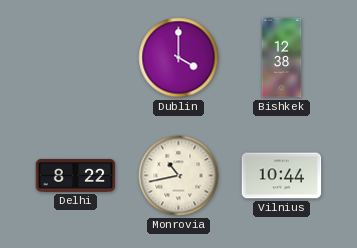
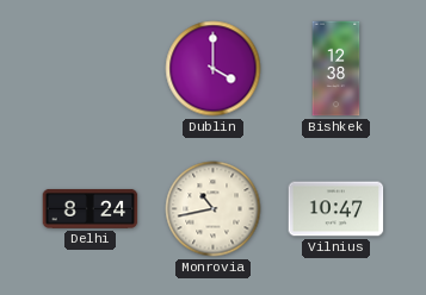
Delhi: 8:22 -> 8:24 (91, 208)
Vilnius: 10:44 -> 10:47 (337, 209)
